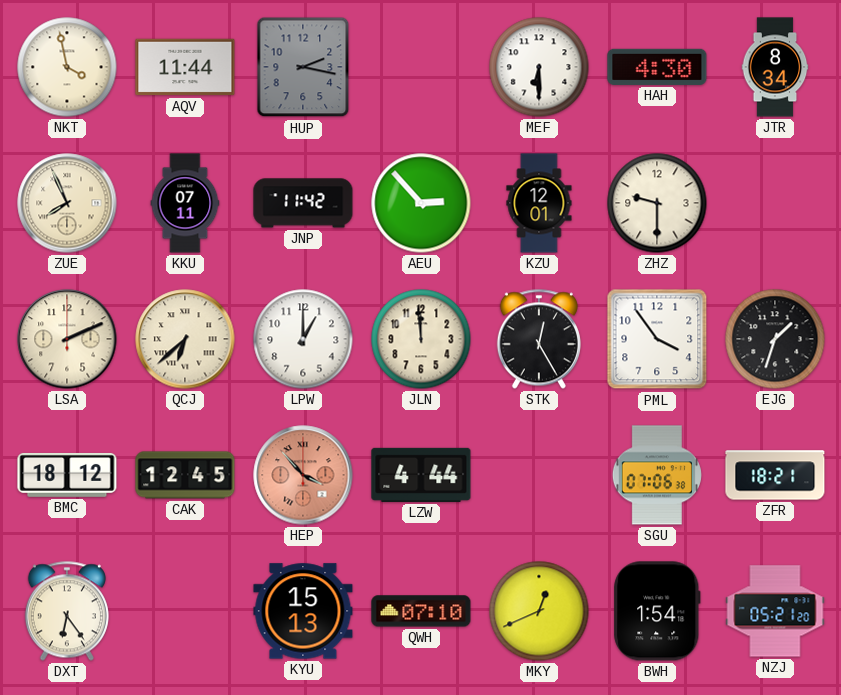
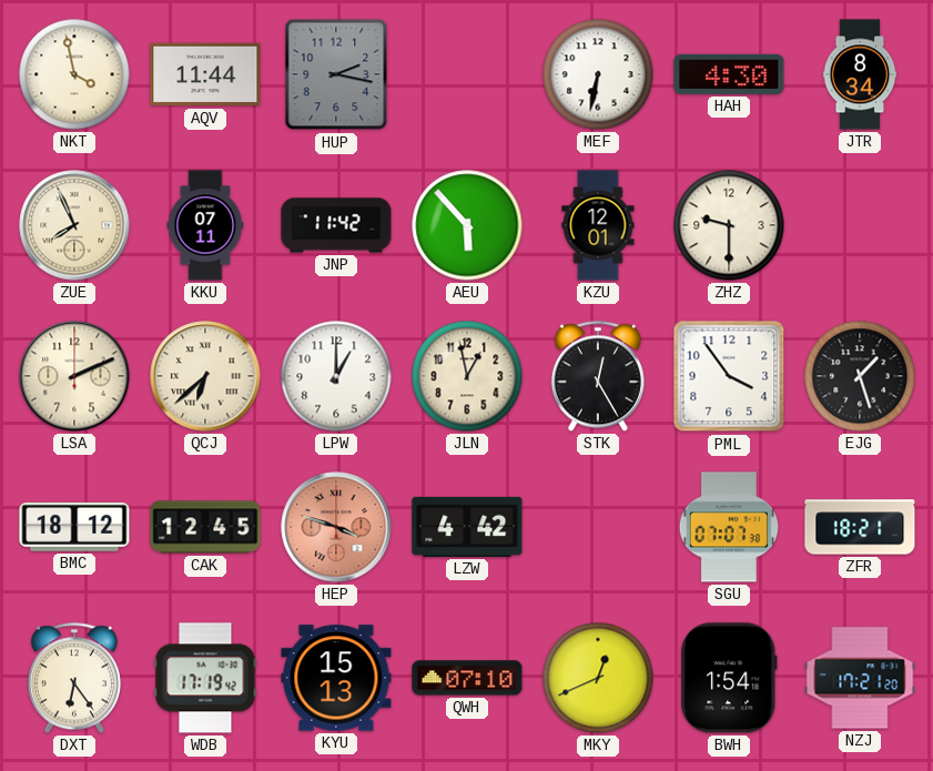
MEF: 6:30 -> 6:32 (598, 74)
AEU: 2:53 -> 5:53 (467, 225)
JLN: 11:59 -> 12:58 (467, 376)
EJG: 1:33 -> 1:27 (860, 376)
HEP: 3:53 -> 3:48 (336, 527)
LZW: 4:44 -> 4:42 (467, 527)
SGU: 07:06 -> 07:07 (729, 527)
WDB: none -> 17:19 (205, 678)
NZJ: 05:21 -> 17:21 (860, 678)
